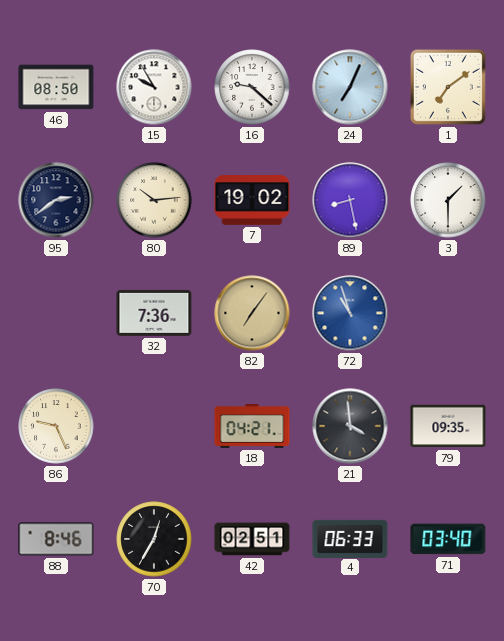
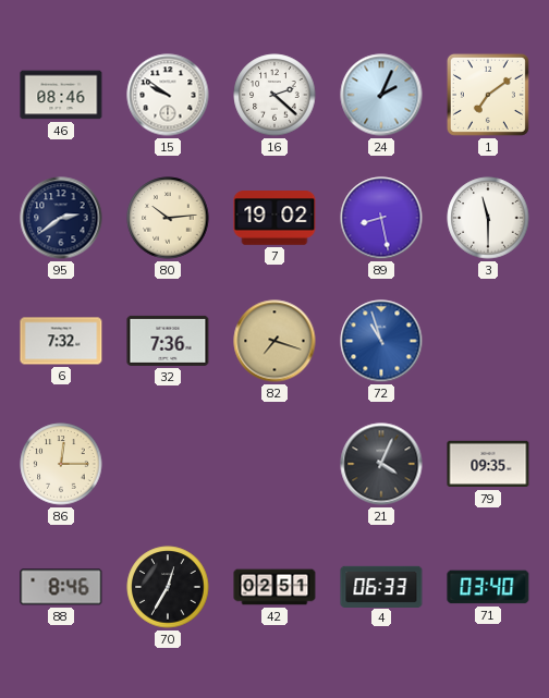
46: 08:50 -> 08:46 (61, 95)
15: 9:55 -> 9:51 (168, 95)
16: 9:22 -> 2:22 (274, 95)
24: 7:04 -> 2:04 (381, 95)
3: 1:30 -> 11:30 (488, 218)
6: none -> 7:32 (61, 341)
82: 7:06 -> 7:18 (274, 341)
86: 9:26 -> 12:15 (61, 464)
18: 04:21 -> none (252, 426)
21: 3:59 -> 4:04 (381, 464)
